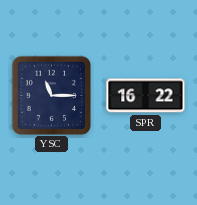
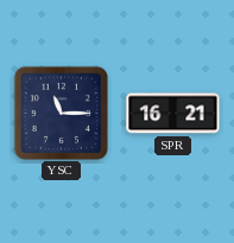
SPR: 16:22 -> 16:21 (173, 114)
